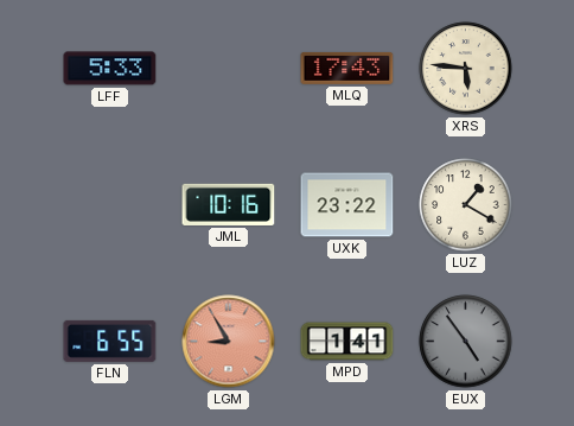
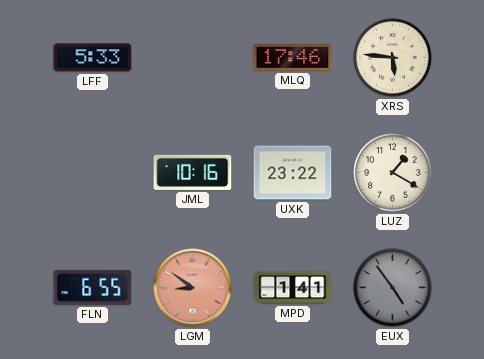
MLQ: 17:43 -> 17:46 (293, 57)
LGM: 8:55 -> 8:51 (193, 288)
